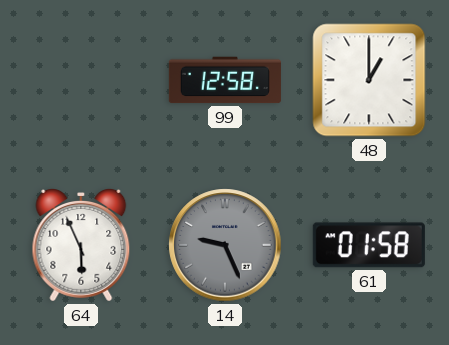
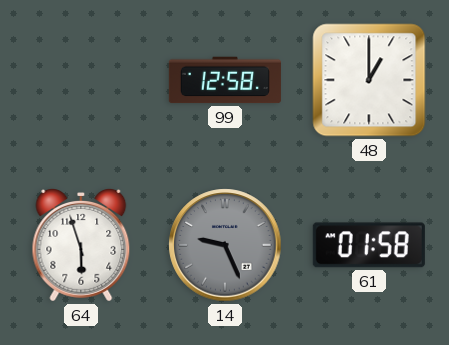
64: 5:56 -> 5:57 (81, 246)
